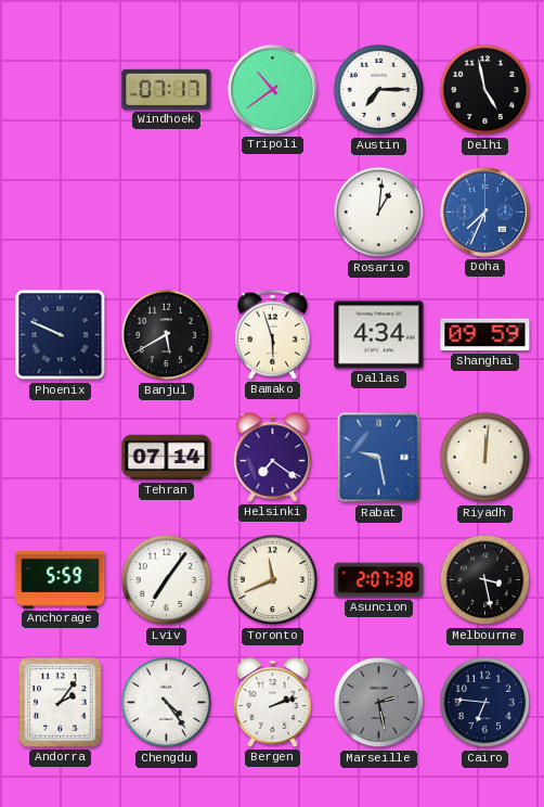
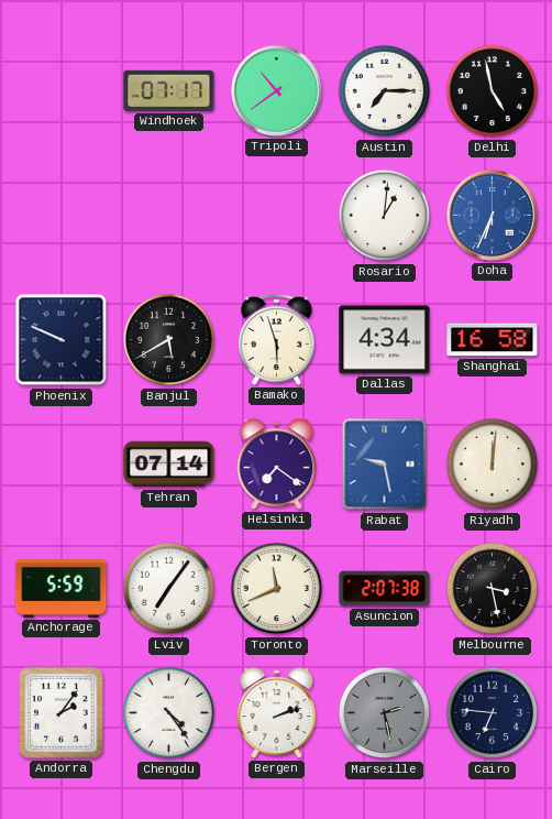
Doha: 7:34 -> 6:34 (492, 215)
Shanghai: 09:59 -> 16:58 (493, 340)
